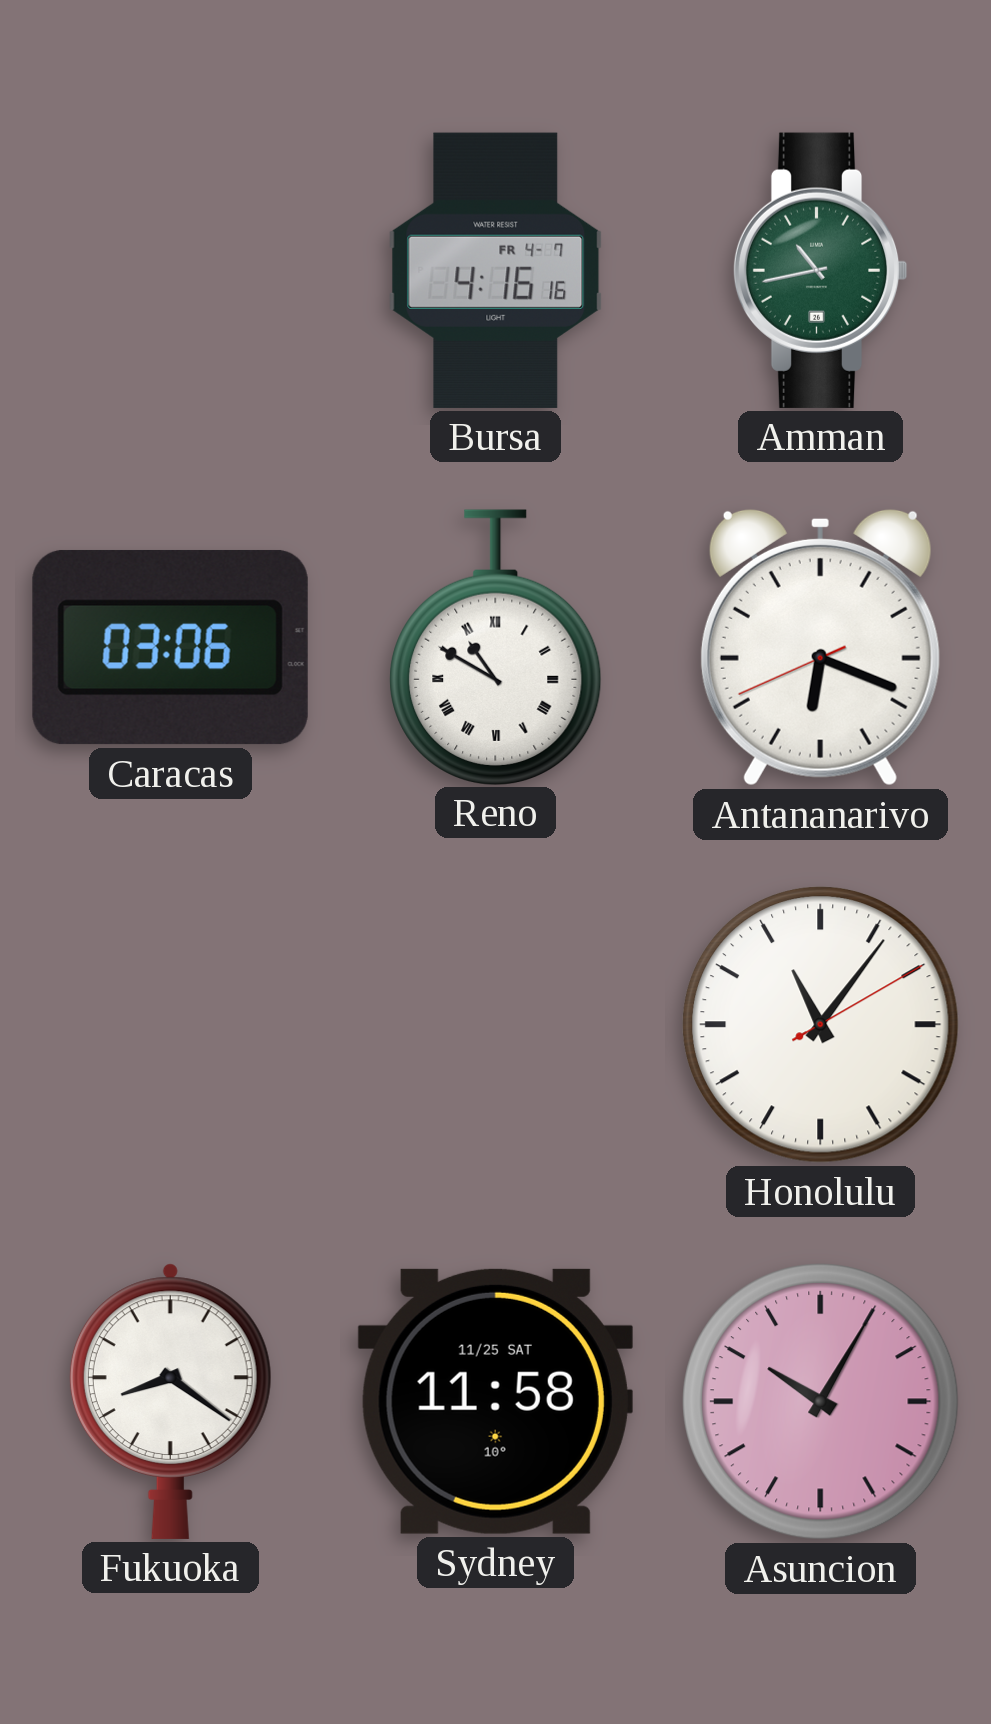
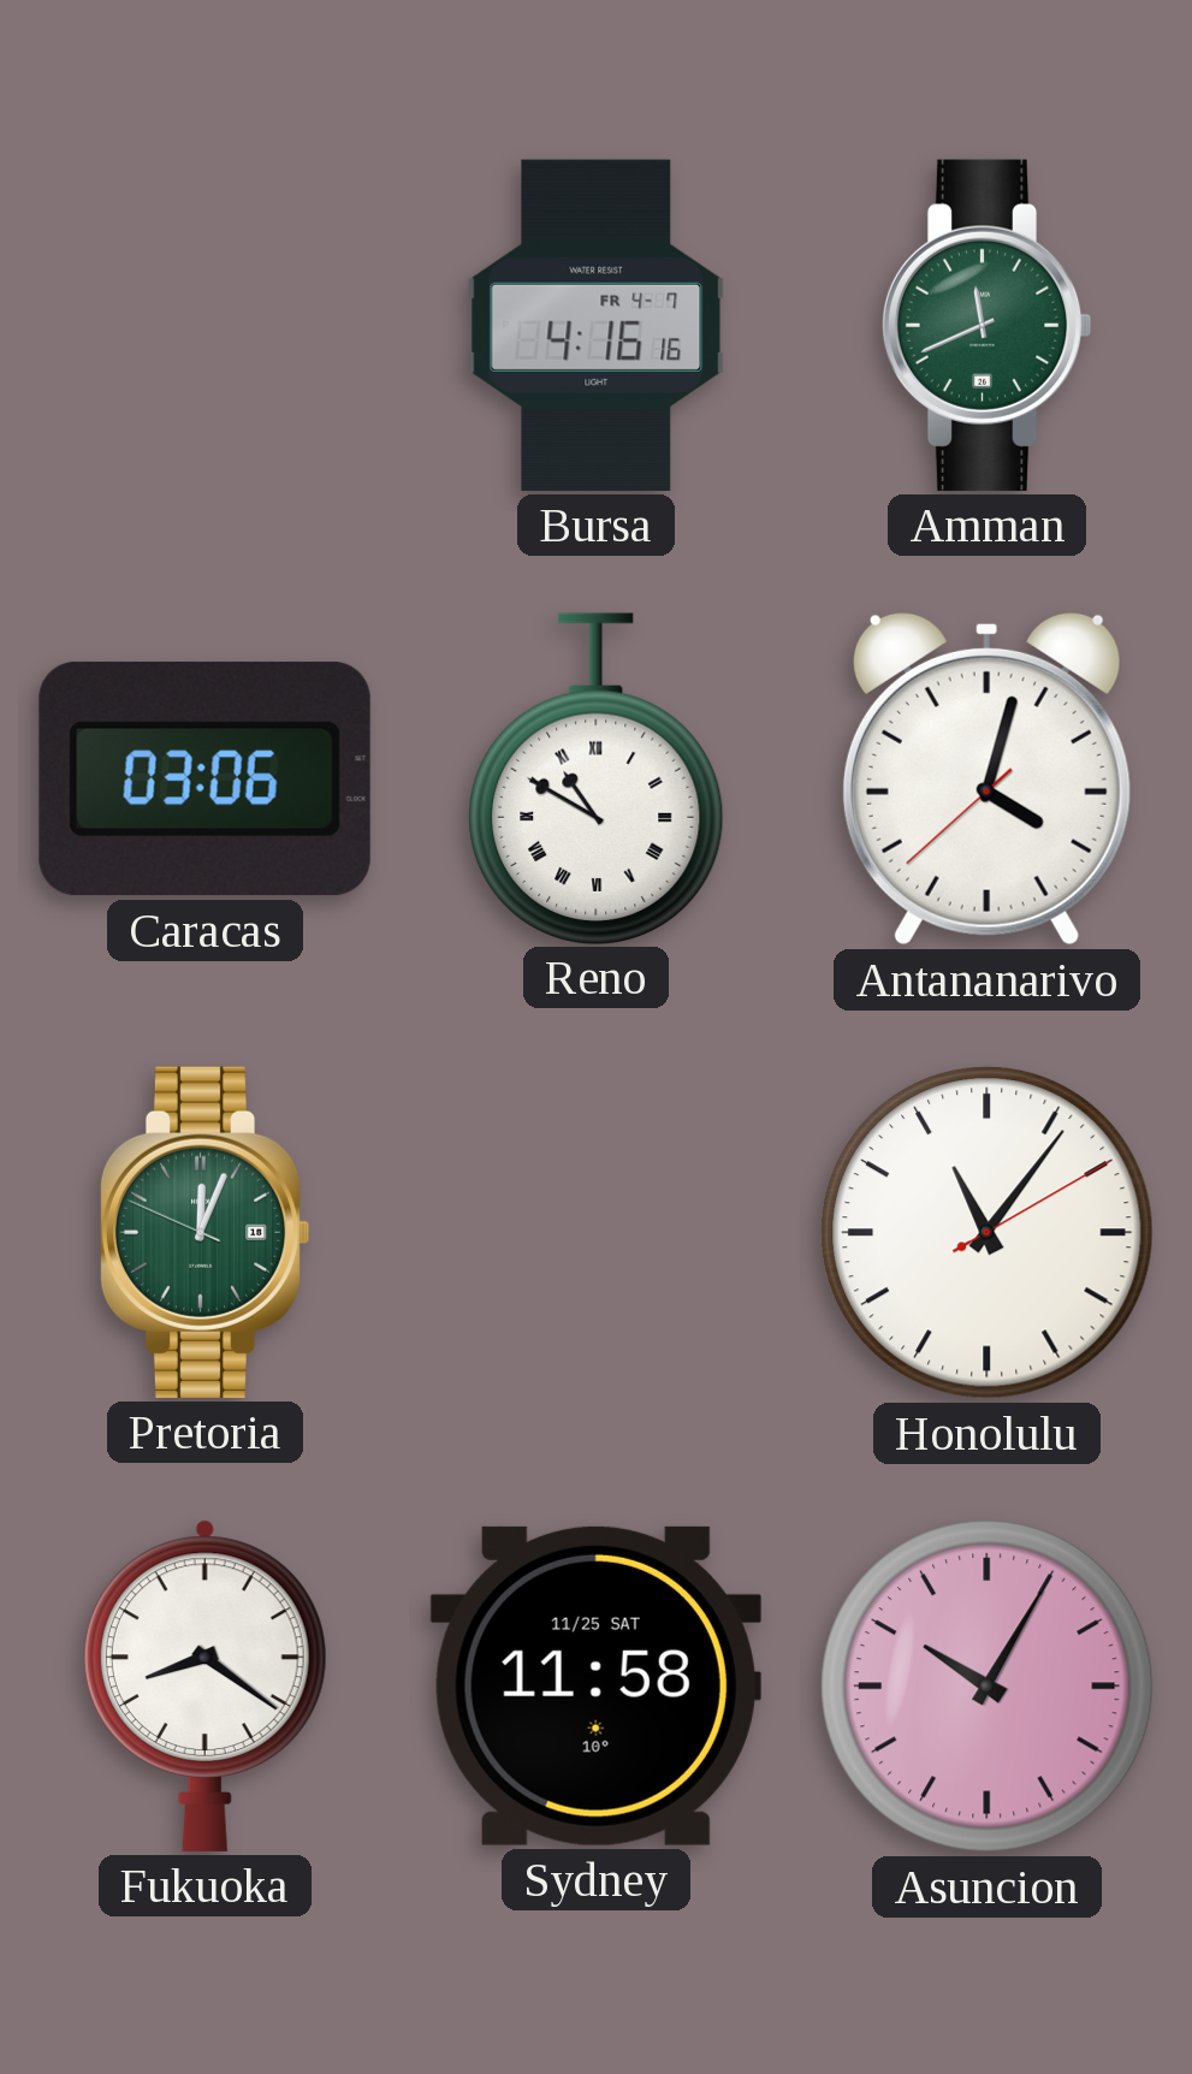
Amman: 10:43 -> 11:41 (986, 325)
Antananarivo: 6:18 -> 4:02 (986, 778)
Pretoria: none -> 12:03 (204, 1232)
